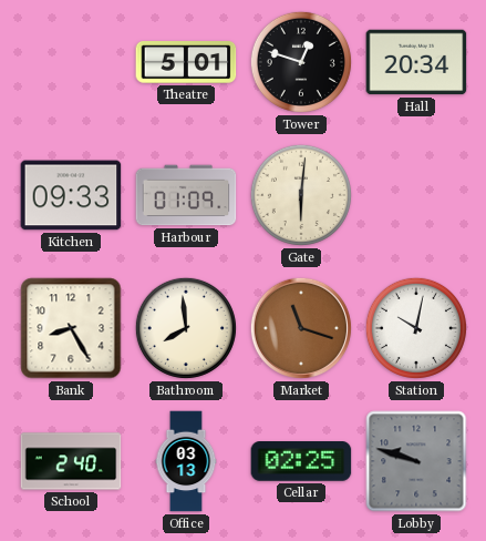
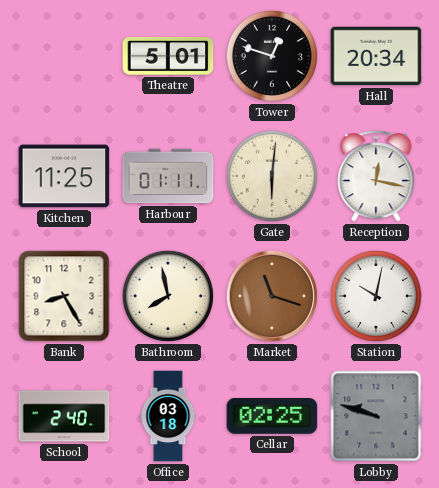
Kitchen: 09:33 -> 11:25 (64, 176)
Harbour: 01:09 -> 01:11 (168, 176)
Reception: none -> 12:17 (376, 176)
Bathroom: 7:59 -> 7:58 (168, 296)
Office: 03:13 -> 03:18 (168, 416)
